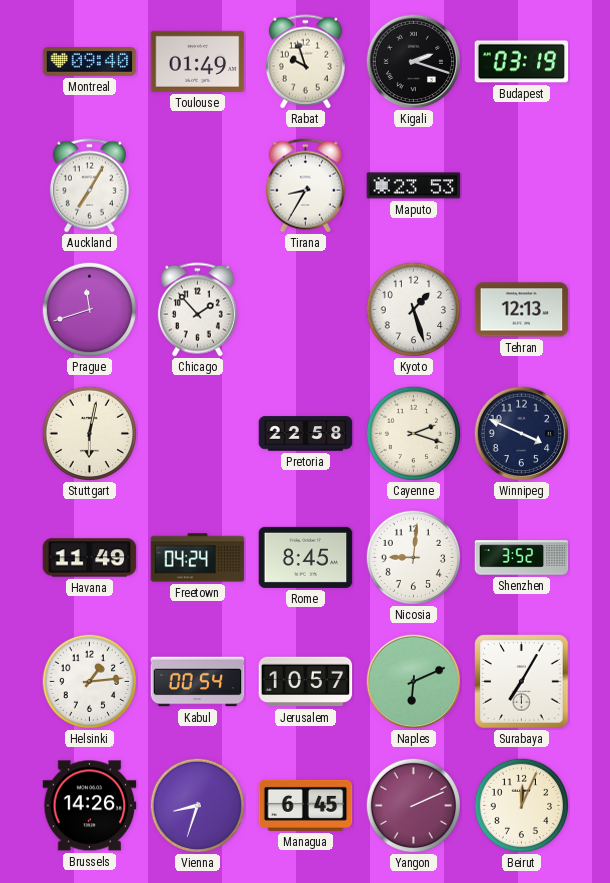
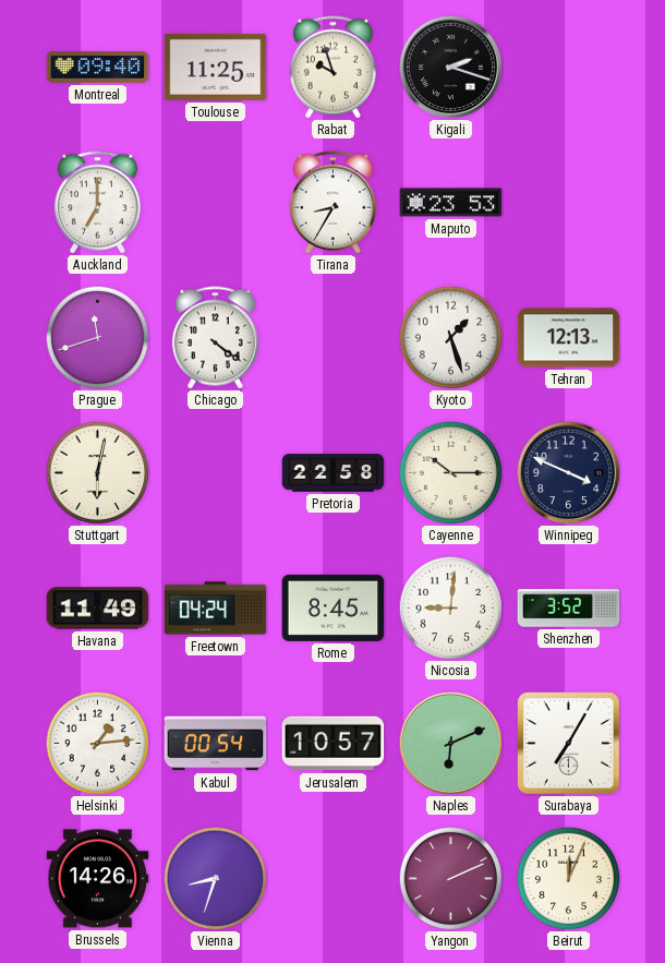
Toulouse: 01:49 -> 11:25 (216, 67)
Budapest: 03:19 -> none (522, 62)
Auckland: 7:05 -> 7:00 (97, 203)
Chicago: 1:53 -> 4:21 (215, 338)
Cayenne: 2:18 -> 10:15 (450, 472)
Managua: 6:45 -> none (306, 805)
